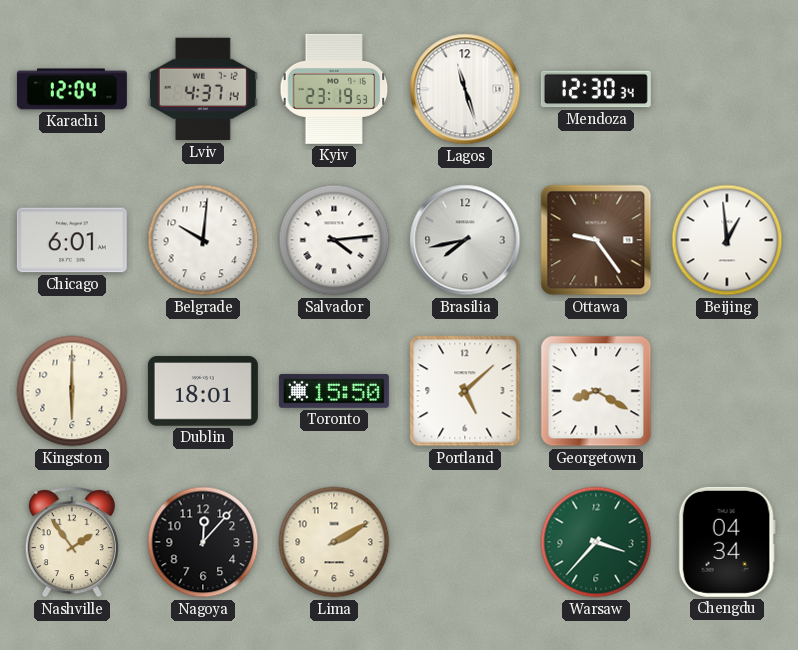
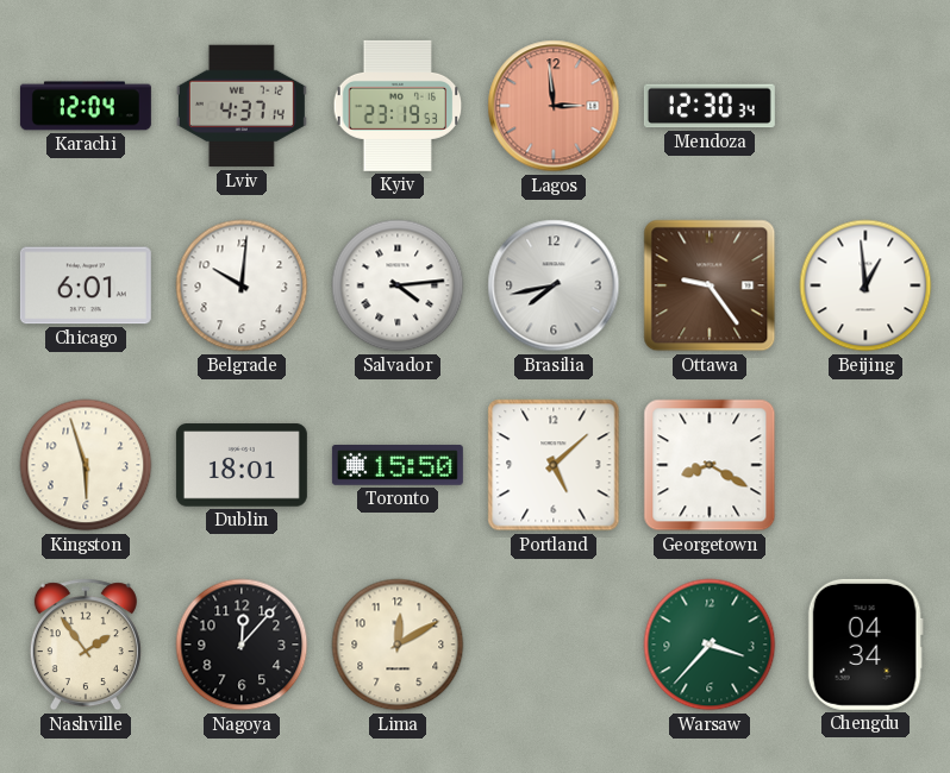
Lagos: 11:27 -> 2:59 (554, 106)
Lagos dial: white -> salmon (554, 106)
Kingston: 6:00 -> 5:57 (86, 465)
Lima: 2:10 -> 12:10 (398, 645)
